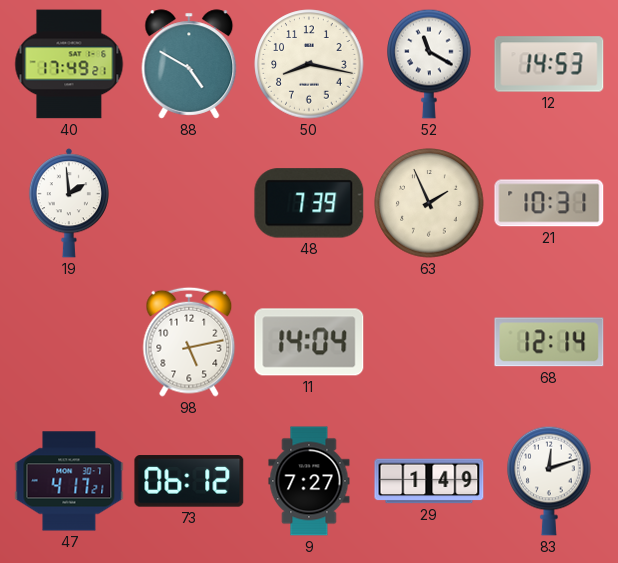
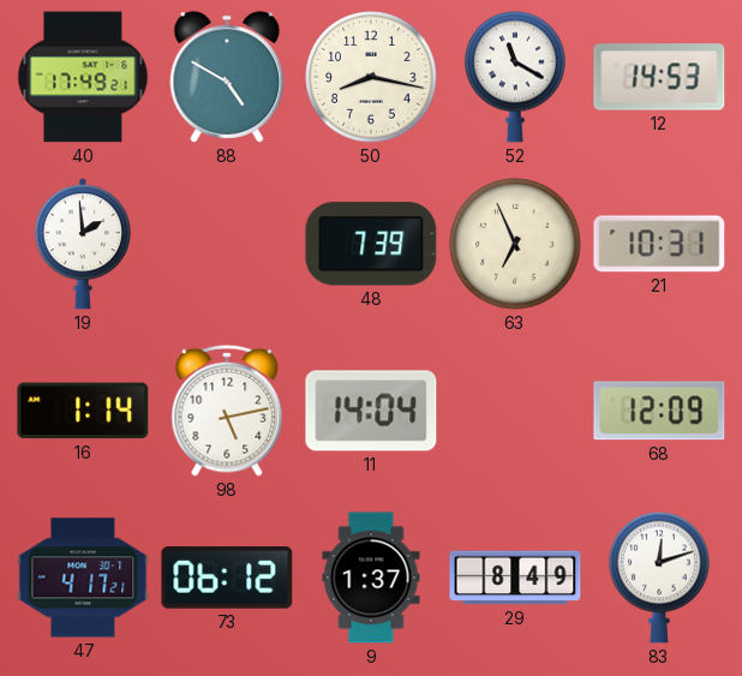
63: 1:56 -> 6:56 (515, 244)
16: none -> 1:14 (83, 411)
68: 12:14 -> 12:09 (659, 411)
9: 7:27 -> 1:37 (371, 578)
29: 1:49 -> 8:49 (515, 578)
